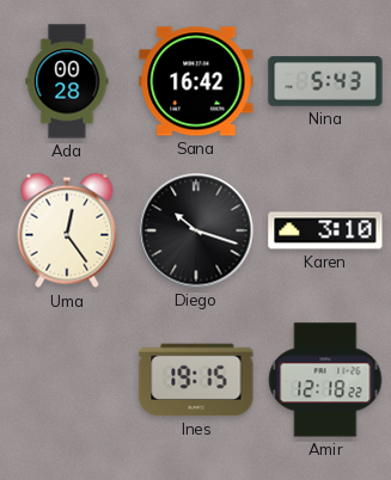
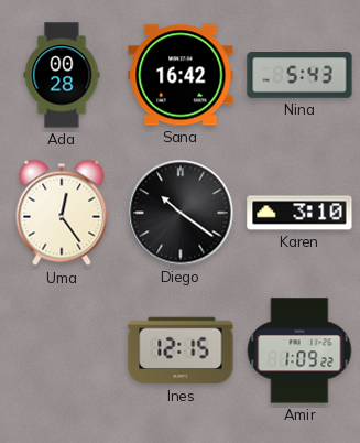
Diego: 10:18 -> 10:21 (181, 213)
Ines: 19:15 -> 12:15 (181, 350)
Amir: 12:18 -> 1:09 (299, 350)
